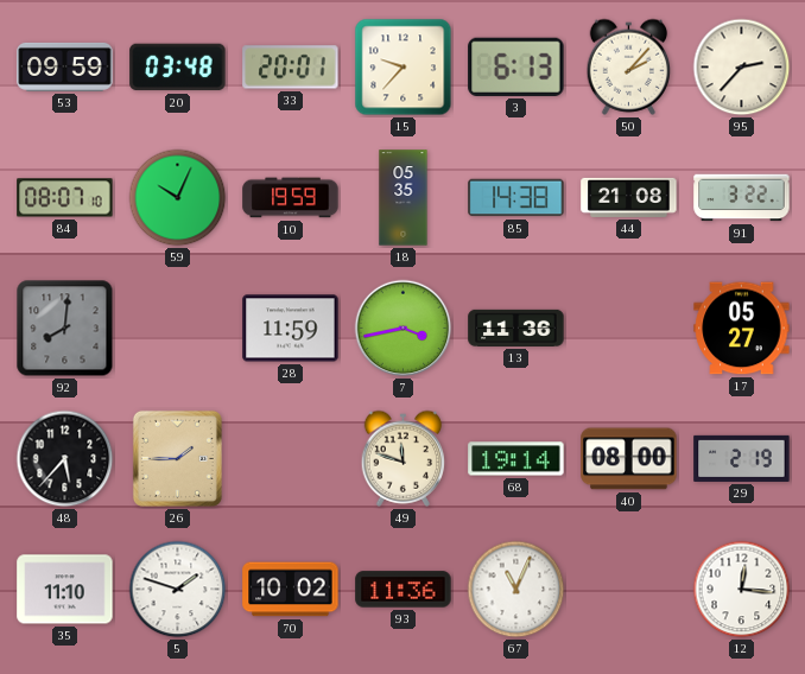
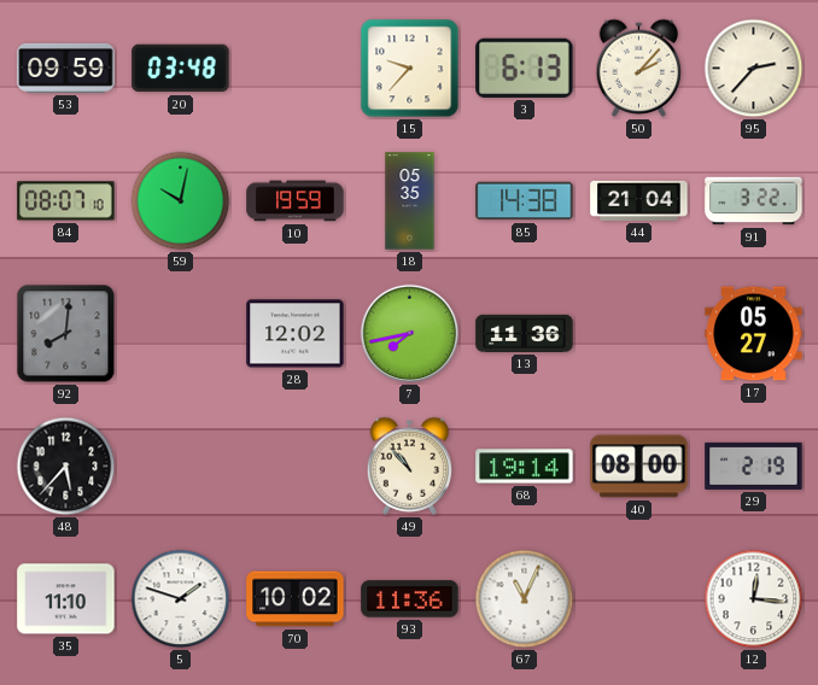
33: 20:01 -> none (291, 68)
59: 10:04 -> 10:02 (181, 201)
44: 21:08 -> 21:04 (639, 200)
28: 11:59 -> 12:02 (296, 334)
7: 3:43 -> 7:43 (410, 334)
26: 1:45 -> none (177, 458)
49: 11:48 -> 10:53 (410, 466)
